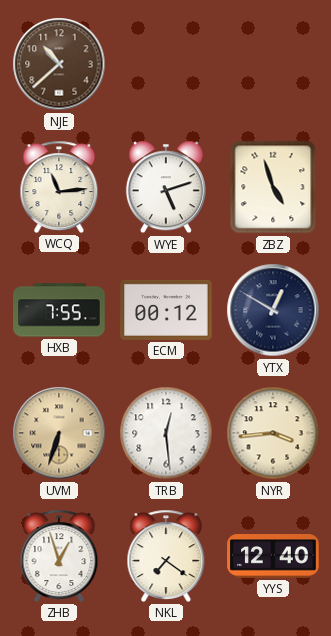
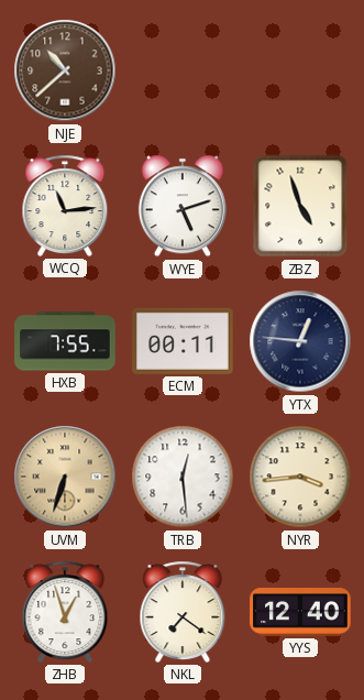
ECM: 00:12 -> 00:11 (183, 341)
YTX: 12:50 -> 12:46 (300, 341)
